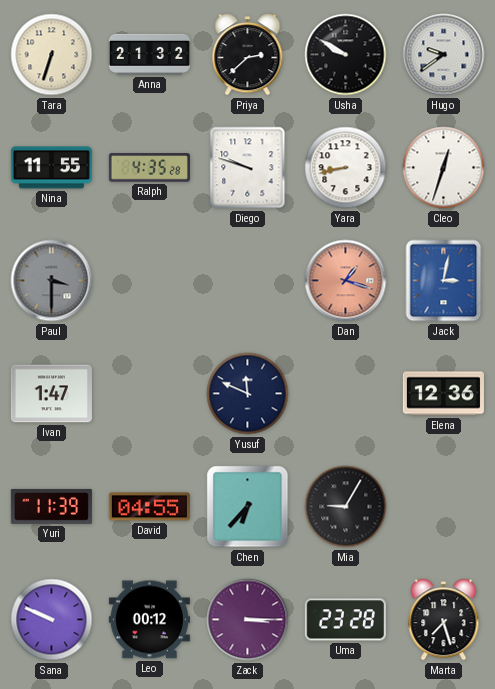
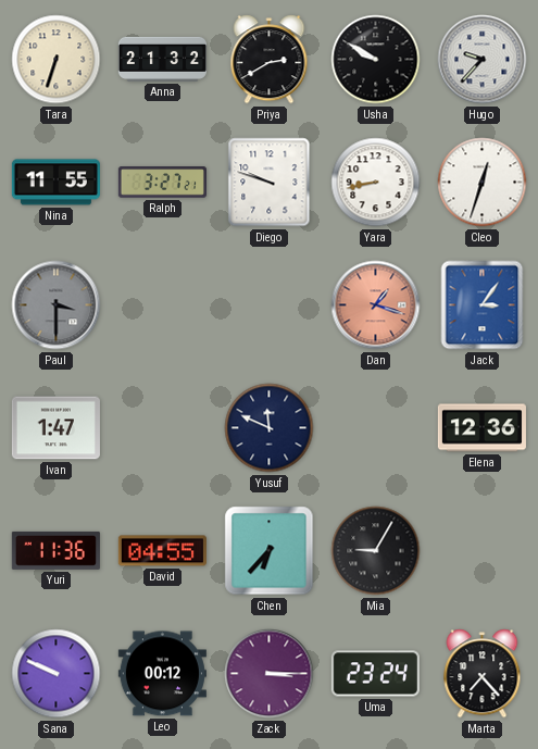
Priya: 2:38 -> 2:40 (270, 60)
Hugo: 9:39 -> 9:37 (483, 60)
Ralph: 4:35 -> 3:27 (162, 183)
Jack: 3:02 -> 3:06 (483, 305)
Yuri: 11:39 -> 11:36 (55, 550)
Uma: 23:28 -> 23:24 (375, 674)
Marta: 7:27 -> 7:23 (483, 674)
